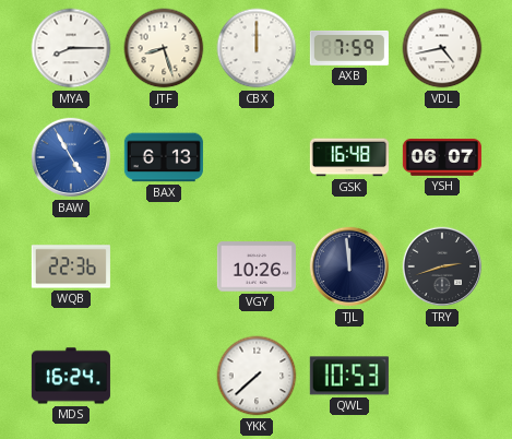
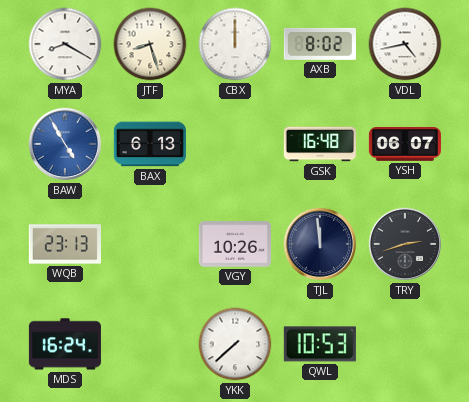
MYA: 8:15 -> 8:20 (65, 44)
AXB: 7:59 -> 8:02 (320, 44)
WQB: 22:36 -> 23:13 (65, 244)
